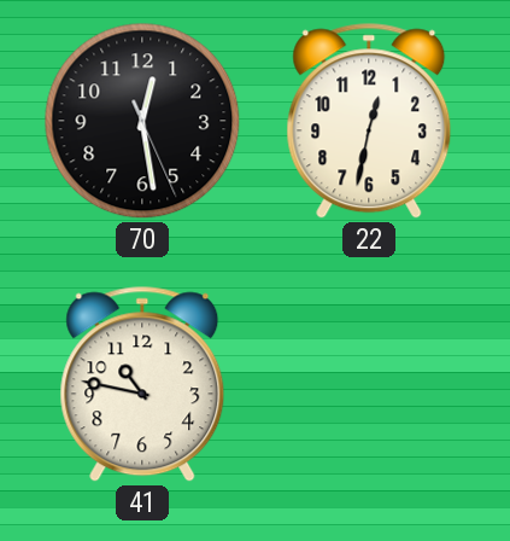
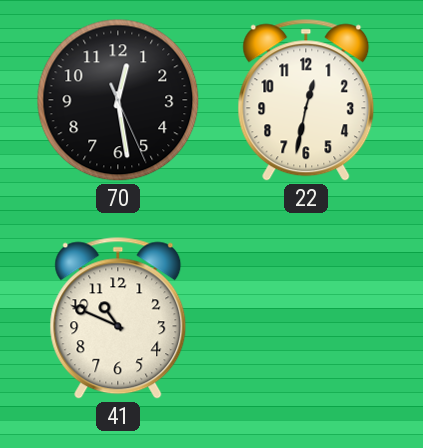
41: 10:47 -> 10:49 (118, 318)
